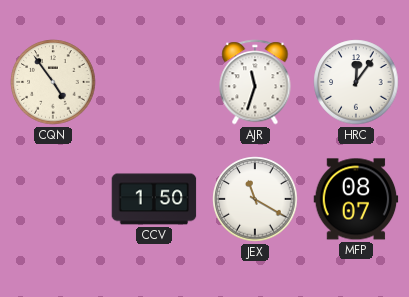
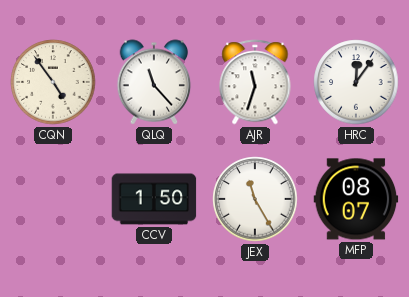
QLQ: none -> 11:23 (154, 82)
JEX: 11:20 -> 11:25 (255, 199)
